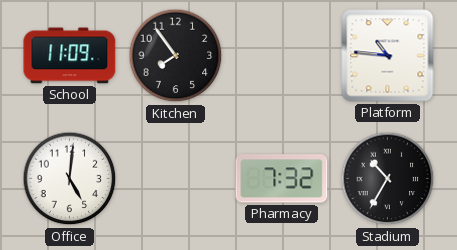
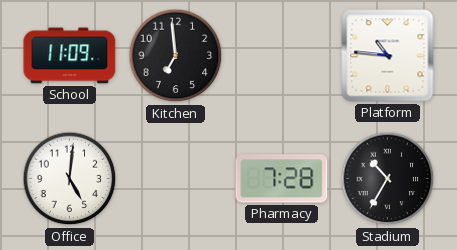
Kitchen: 7:54 -> 6:59 (176, 56)
Pharmacy: 7:32 -> 7:28 (282, 179)
